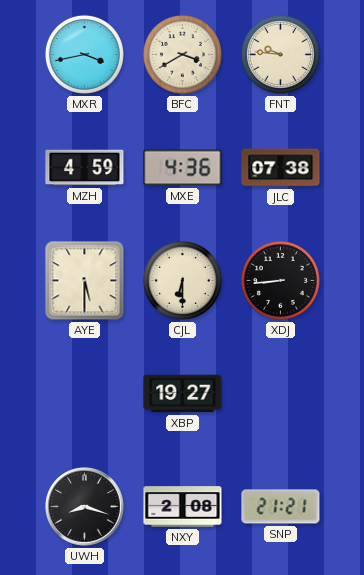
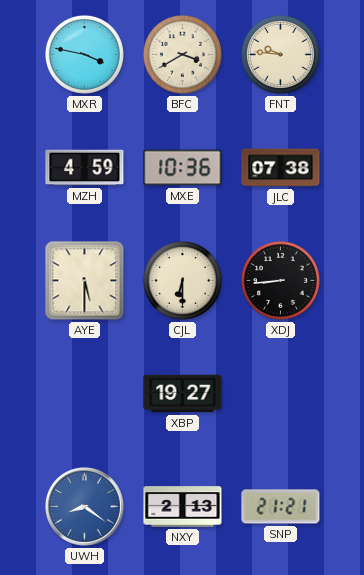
MXR: 3:43 -> 3:47 (84, 54)
MXE: 4:36 -> 10:36 (183, 168)
UWH: 8:18 -> 8:21 (85, 507)
UWH dial: black -> blue (85, 507)
NXY: 2:08 -> 2:13 (183, 507)
